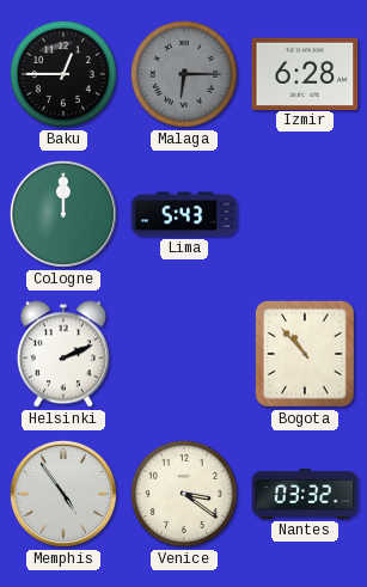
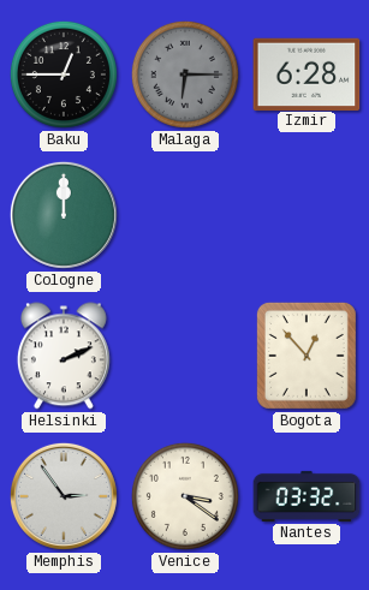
Lima: 5:43 -> none (184, 214)
Bogota: 10:53 -> 12:53 (306, 356)
Memphis: 4:54 -> 2:54 (64, 496)
